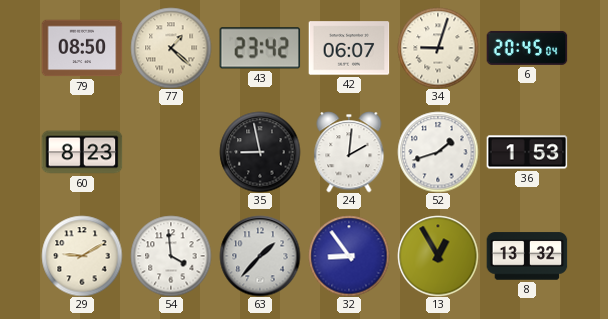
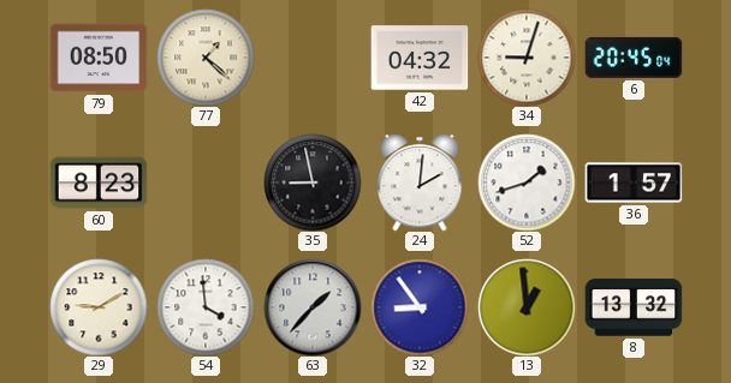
43: 23:42 -> none (260, 48)
42: 06:07 -> 04:32 (420, 58)
36: 1:53 -> 1:57 (634, 182)
13: 12:55 -> 12:59 (527, 307)
